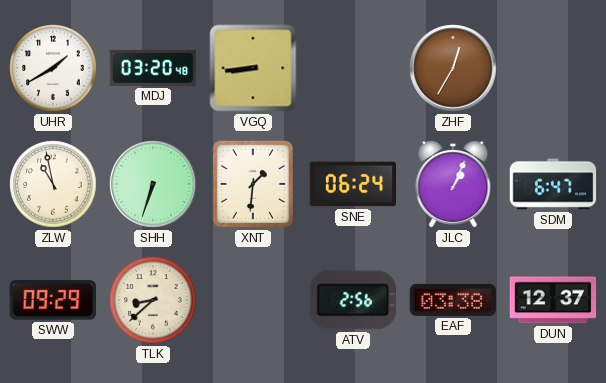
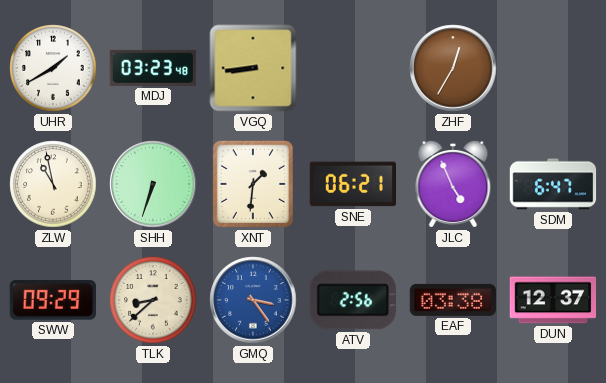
MDJ: 03:20 -> 03:23 (153, 68)
SNE: 06:24 -> 06:21 (353, 184)
JLC: 1:04 -> 4:56 (453, 184)
GMQ: none -> 3:24 (253, 300)
